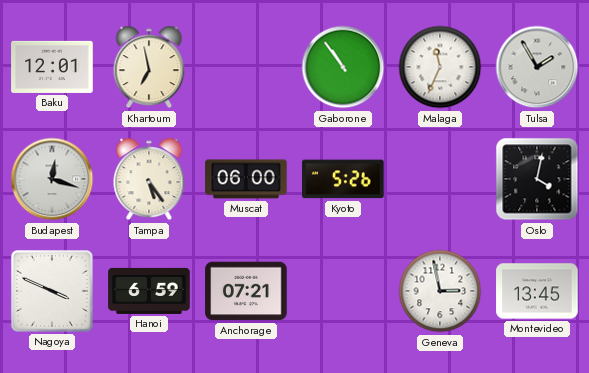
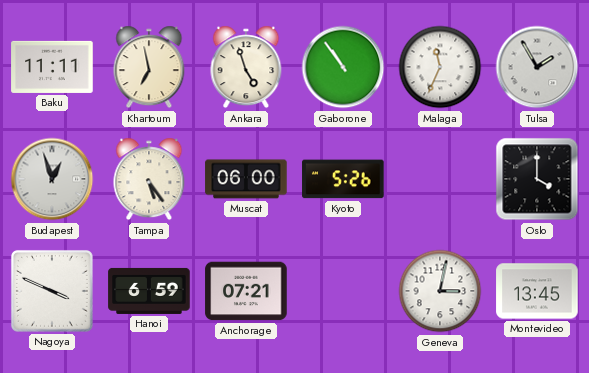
Baku: 12:01 -> 11:11 (52, 67)
Ankara: none -> 4:57 (246, 67)
Budapest: 12:18 -> 12:57 (52, 179)
Oslo: 4:02 -> 4:00 (537, 179)
Geneva: 2:58 -> 3:02 (440, 291)
